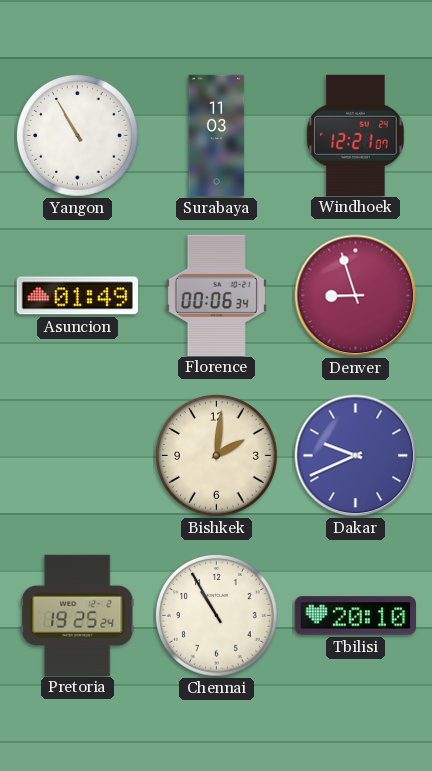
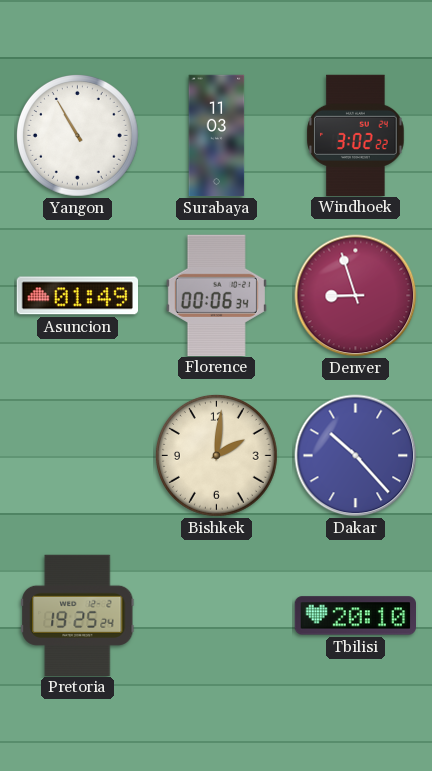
Windhoek: 12:21 -> 3:02 (356, 135)
Dakar: 9:41 -> 10:23 (356, 456)
Chennai: 10:55 -> none (216, 615)
